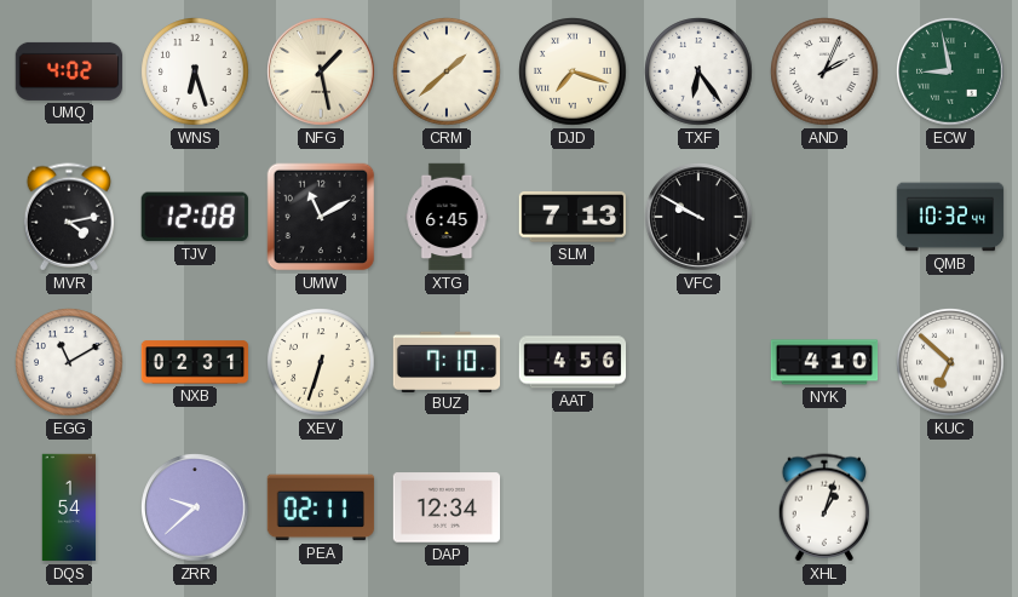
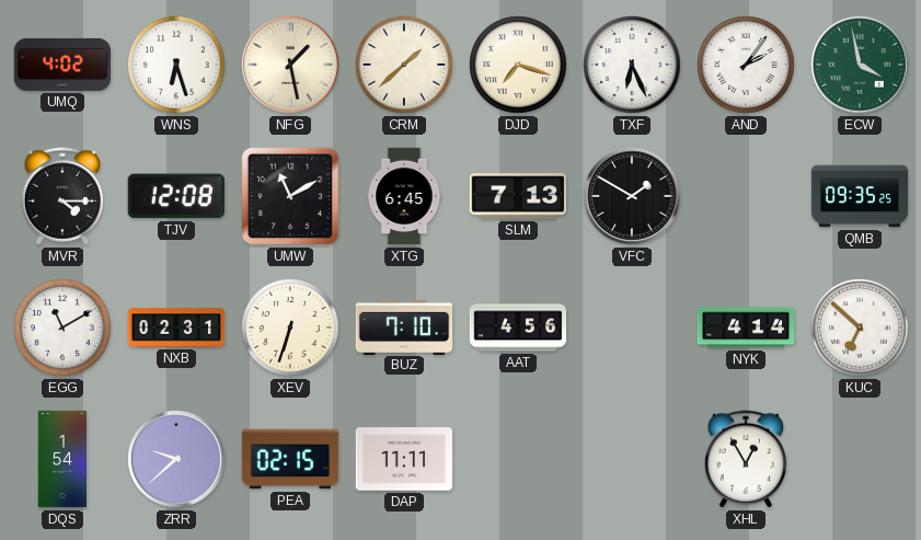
TXF: 6:24 -> 6:26 (632, 65)
AND: 2:04 -> 2:06 (746, 65)
ECW: 8:58 -> 3:58 (860, 65)
MVR: 4:13 -> 4:15 (62, 196)
VFC: 9:50 -> 1:50 (632, 196)
QMB: 10:32 -> 09:35 (860, 196)
NYK: 4:10 -> 4:14 (746, 328)
PEA: 02:11 -> 02:15 (290, 459)
DAP: 12:34 -> 11:11 (404, 459)
XHL: 1:03 -> 12:55 (746, 459)
